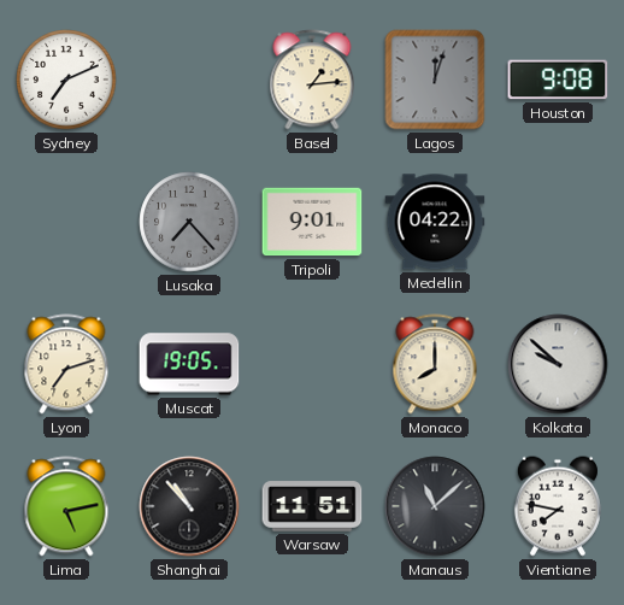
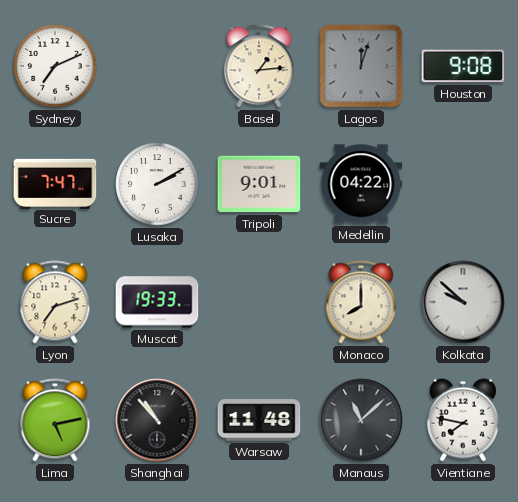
Sucre: none -> 7:47 (55, 183)
Lusaka: 7:23 -> 2:10 (157, 184)
Lusaka dial: grey -> white (157, 184)
Muscat: 19:05 -> 19:33 (157, 302)
Warsaw: 11:51 -> 11:48 (259, 420)
